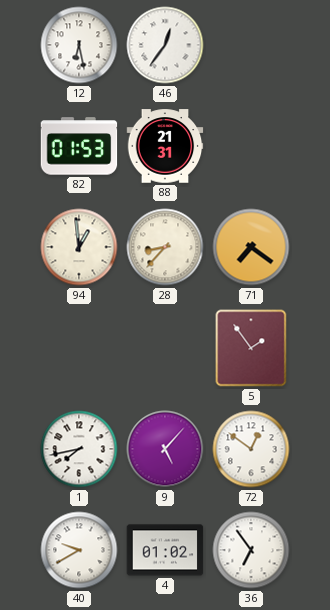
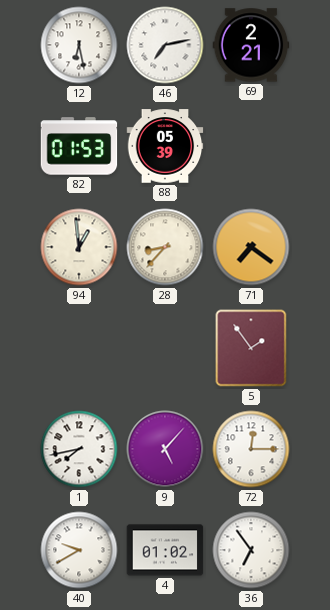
46: 12:36 -> 7:13 (165, 45)
69: none -> 2:21 (251, 45)
88: 21:31 -> 05:39 (165, 146)
72: 12:51 -> 12:15 (251, 449)
